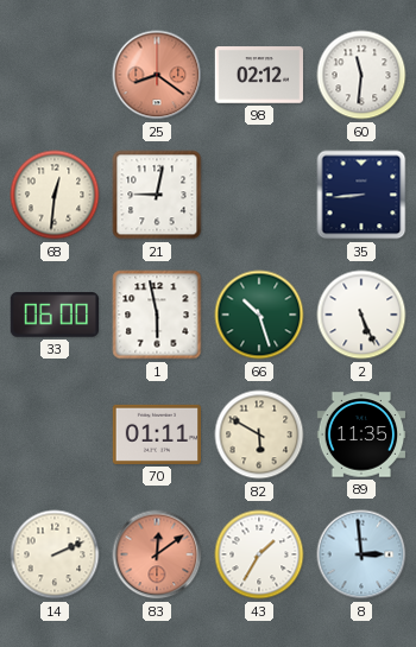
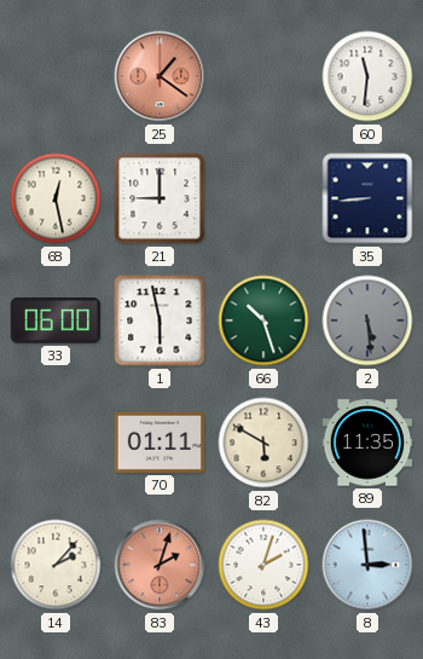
25: 8:21 -> 1:21 (160, 76)
98: 02:12 -> none (259, 75)
68: 12:31 -> 12:28 (56, 198)
21: 9:02 -> 9:00 (160, 198)
2: 5:26 -> 5:29 (367, 320)
2 dial: white -> grey (367, 320)
14: 2:11 -> 2:07 (56, 565)
83: 12:09 -> 2:03 (160, 565)
43: 1:35 -> 2:03 (263, 565)
